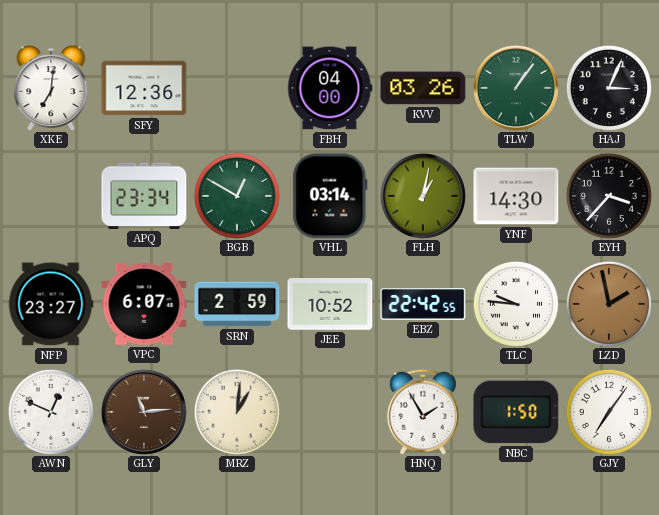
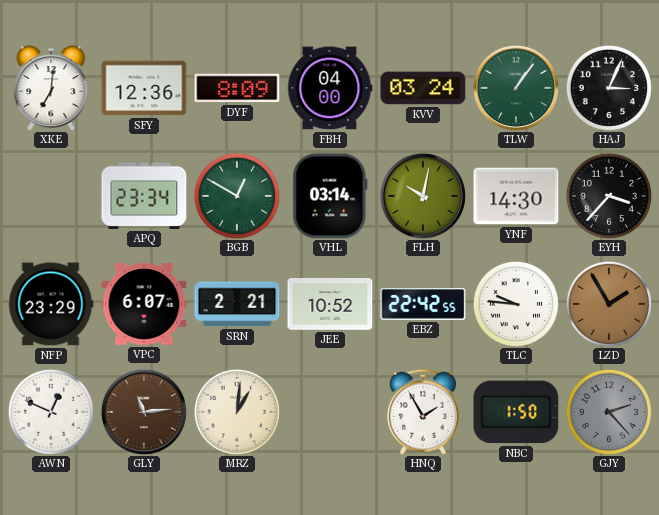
DYF: none -> 8:09 (237, 88)
KVV: 03:26 -> 03:24 (423, 88)
FLH: 1:02 -> 10:02 (423, 196)
NFP: 23:27 -> 23:29 (51, 304)
SRN: 2:59 -> 2:21 (237, 304)
LZD: 1:58 -> 1:55 (609, 304)
GJY: 7:06 -> 2:23 (609, 412)
GJY dial: white -> grey (609, 412)
